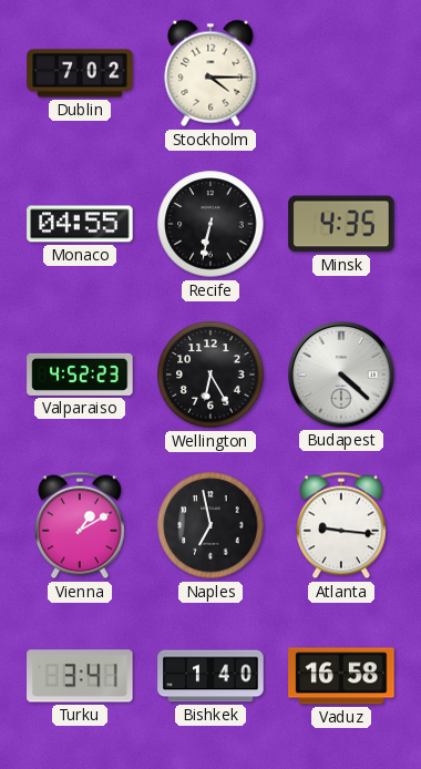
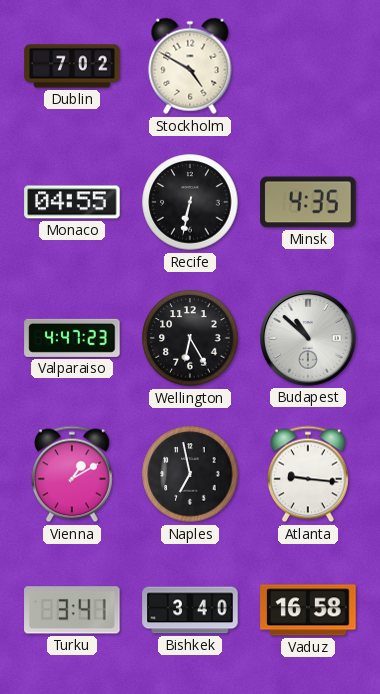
Stockholm: 4:15 -> 4:50 (190, 66)
Valparaiso: 4:52 -> 4:47 (72, 338)
Budapest: 4:22 -> 10:52 (308, 338)
Bishkek: 1:40 -> 3:40 (190, 610)
